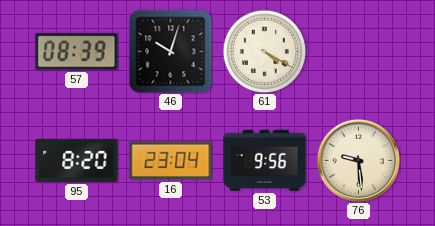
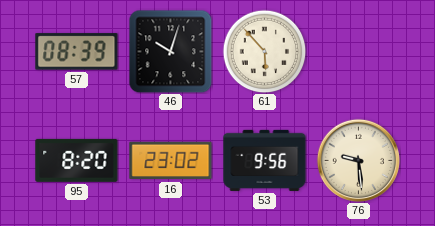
61: 4:20 -> 5:53 (264, 51)
16: 23:04 -> 23:02 (171, 161)
